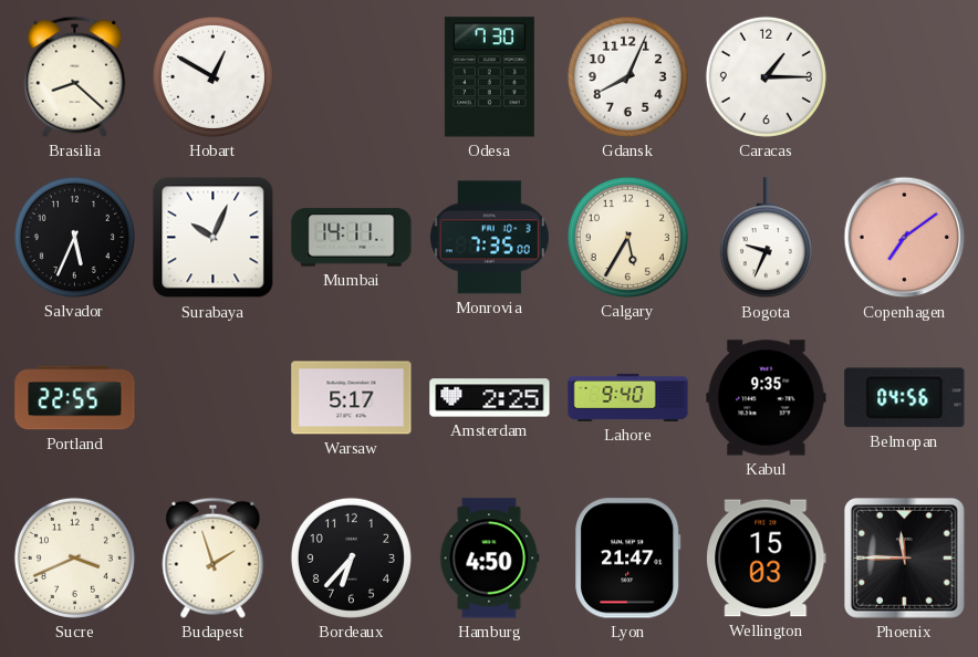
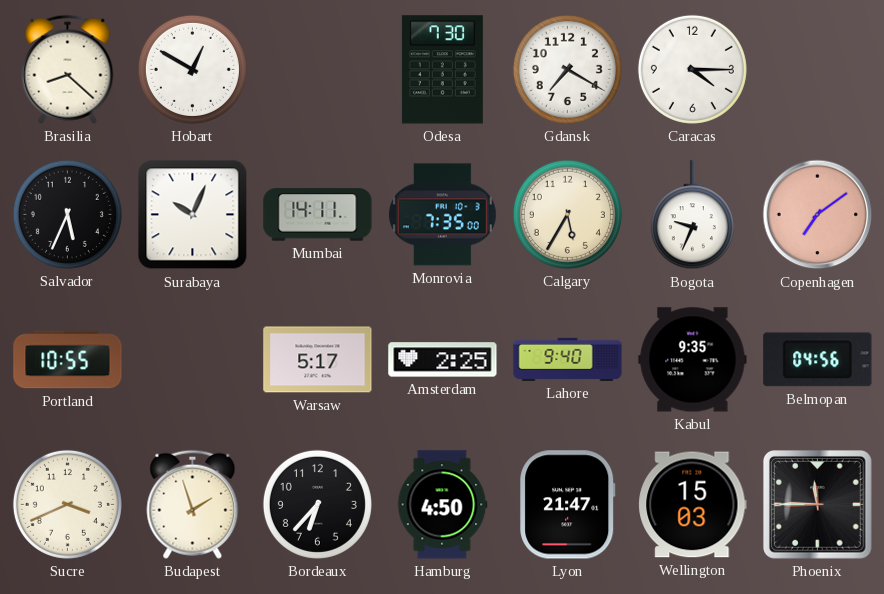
Gdansk: 8:04 -> 7:20 (567, 69)
Caracas: 1:15 -> 4:15 (692, 69)
Portland: 22:55 -> 10:55 (68, 360)
